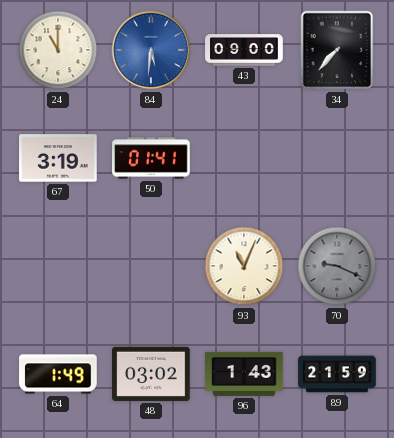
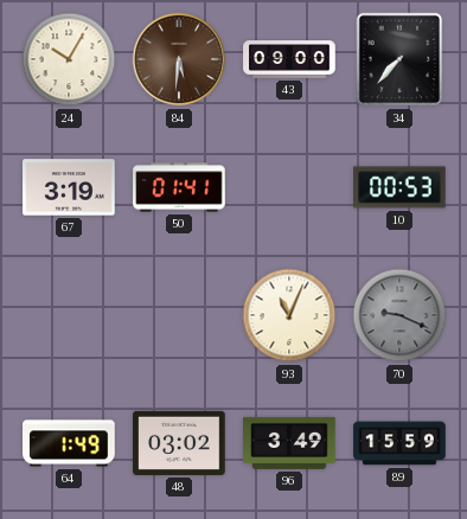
24: 11:00 -> 10:05 (69, 59)
84 dial: blue -> brown (179, 59)
10: none -> 00:53 (399, 187)
96: 1:43 -> 3:49 (289, 443)
89: 21:59 -> 15:59 (399, 443)
